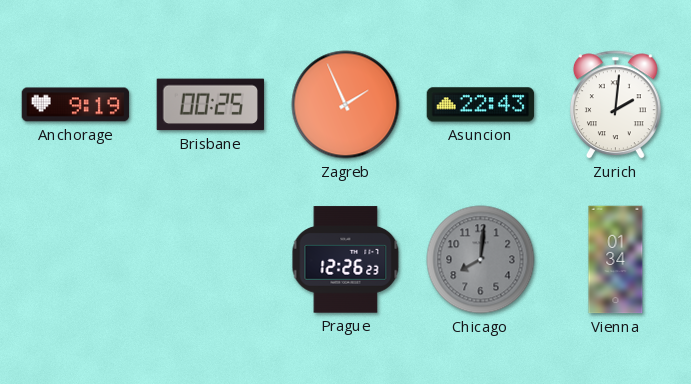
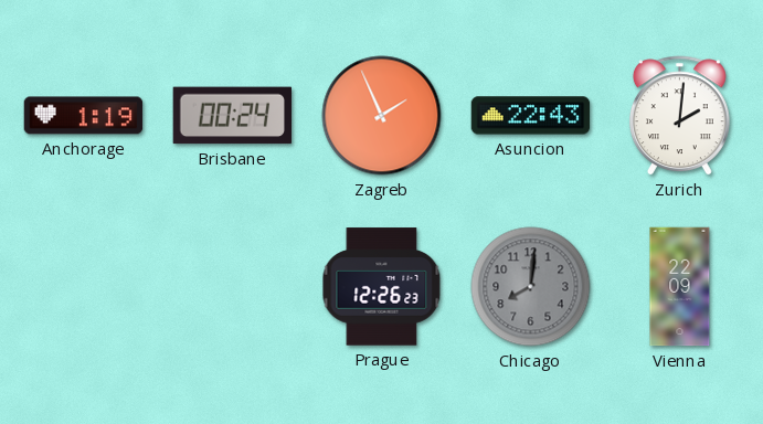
Anchorage: 9:19 -> 1:19 (84, 116)
Brisbane: 00:25 -> 00:24 (233, 116)
Vienna: 01:34 -> 22:09 (680, 287)
